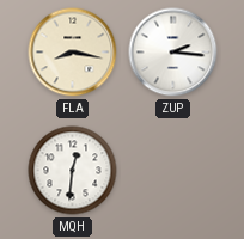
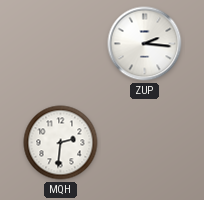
FLA: 8:17 -> none (73, 53)
MQH: 12:31 -> 2:31 (61, 143)
